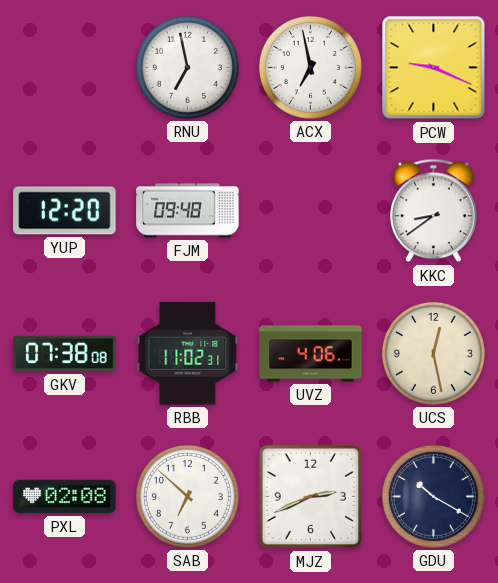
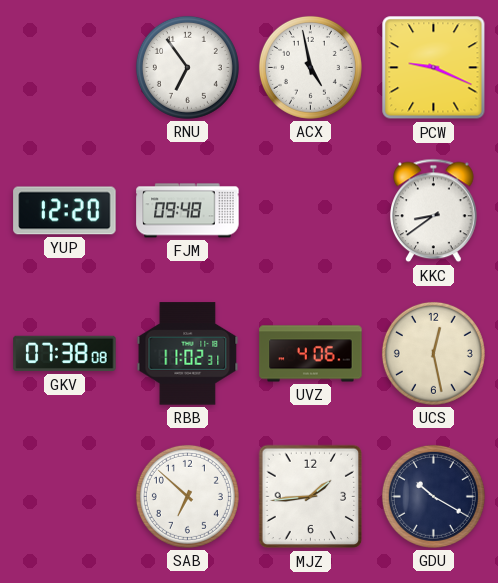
RNU: 6:58 -> 6:54 (187, 67)
ACX: 6:58 -> 4:58 (310, 67)
PXL: 02:08 -> none (65, 497)
MJZ: 2:41 -> 1:44 (311, 497)
